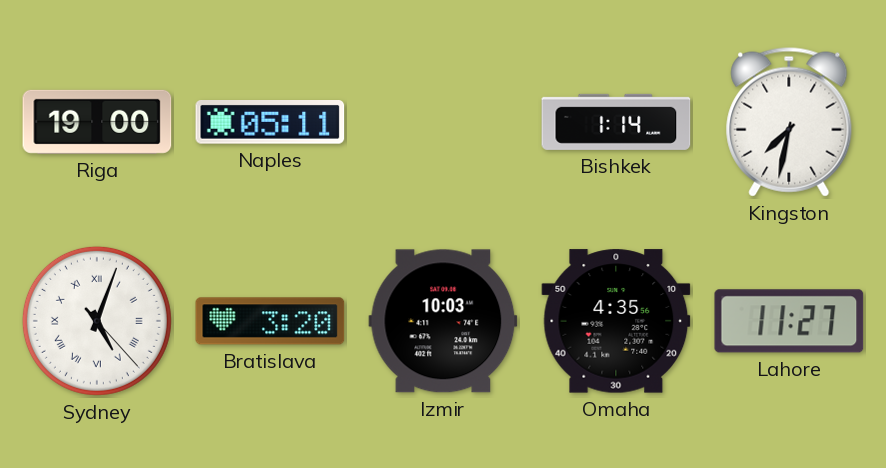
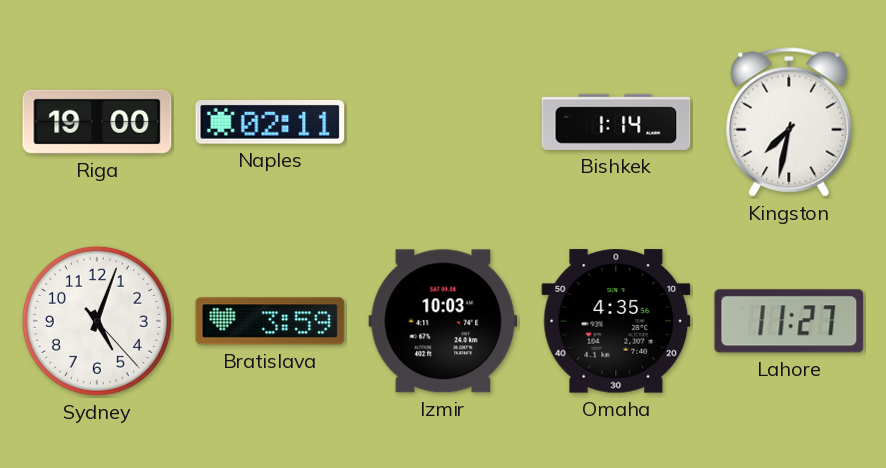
Naples: 05:11 -> 02:11 (270, 123)
Sydney numerals: Roman -> Arabic (97, 321)
Bratislava: 3:20 -> 3:59 (270, 321)
